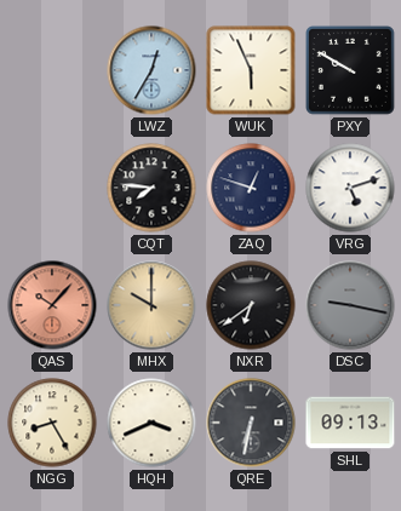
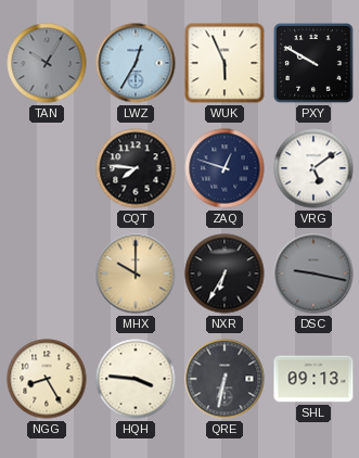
TAN: none -> 10:05 (47, 63)
VRG: 5:12 -> 5:09 (313, 168)
QAS: 10:07 -> none (52, 305)
NXR: 6:39 -> 6:35 (225, 273)
HQH: 3:41 -> 3:46 (136, 379)
